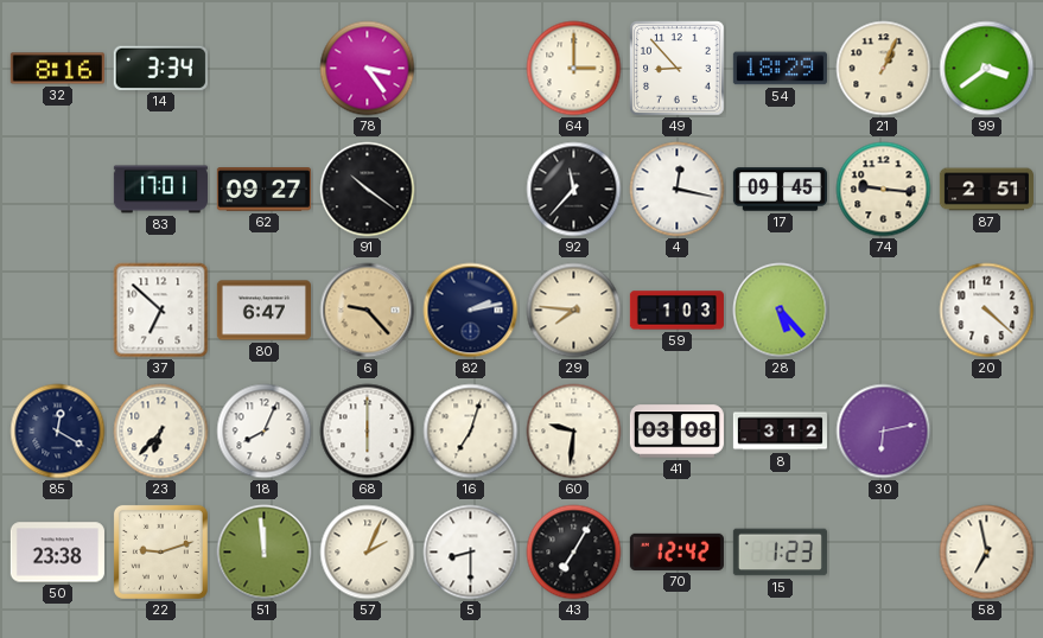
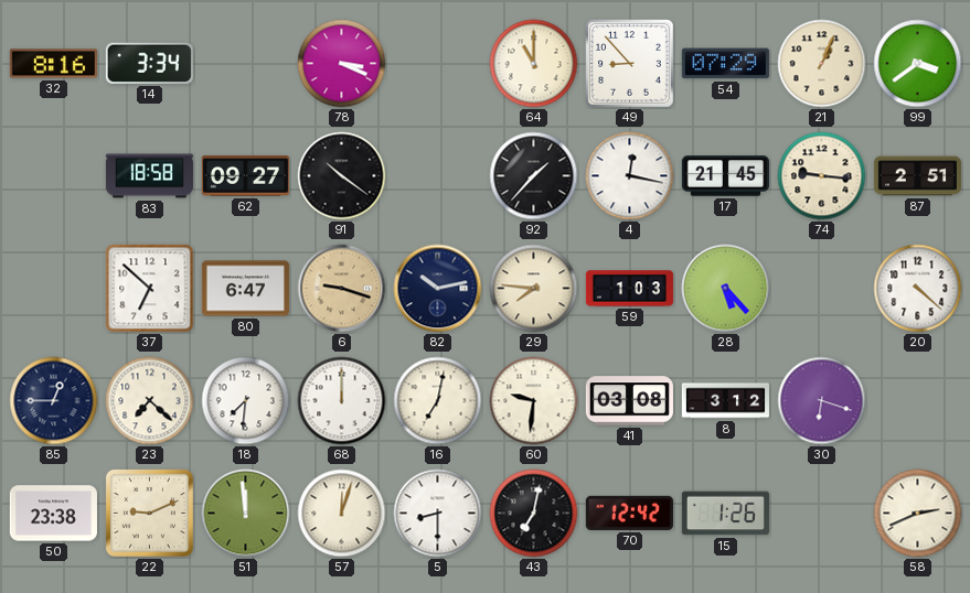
78: 3:24 -> 3:19 (342, 64)
64: 3:00 -> 11:00 (534, 64)
54: 18:29 -> 07:29 (725, 64)
83: 17:01 -> 18:58 (149, 176)
92: 11:37 -> 1:37 (534, 176)
17: 09:45 -> 21:45 (725, 176)
6: 9:23 -> 9:18 (342, 289)
82: 2:13 -> 10:13 (438, 289)
85: 12:20 -> 12:45 (54, 401)
23: 6:37 -> 7:22 (150, 401)
18: 8:04 -> 7:31 (246, 401)
68: 6:00 -> 12:00 (342, 401)
16: 7:03 -> 7:02 (438, 401)
30: 6:13 -> 6:18 (822, 401)
22: 9:12 -> 9:11 (149, 513)
57: 2:04 -> 12:03 (342, 514)
43: 7:05 -> 7:02 (534, 514)
15: 1:23 -> 1:26 (725, 514)
58: 6:58 -> 2:41 (918, 514)
